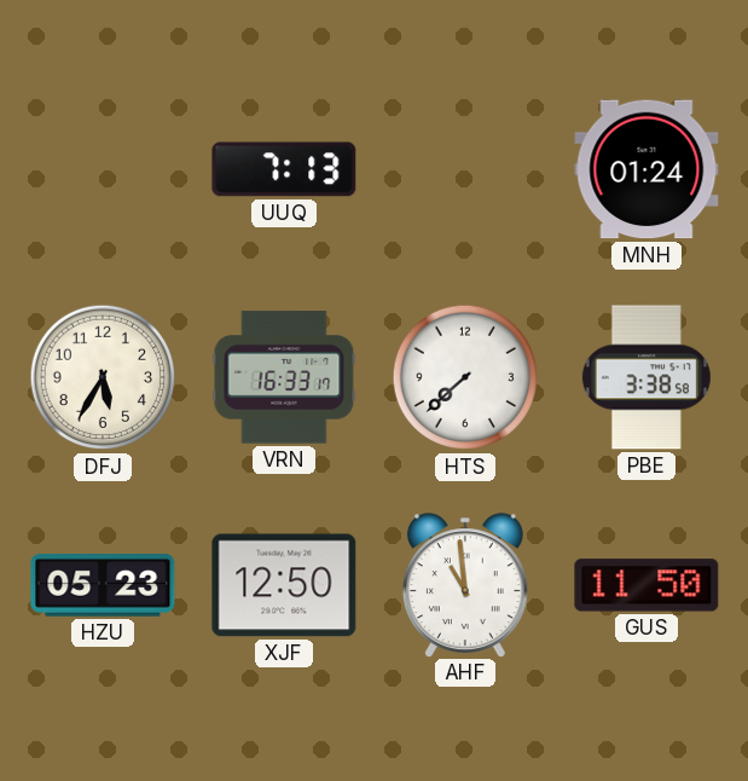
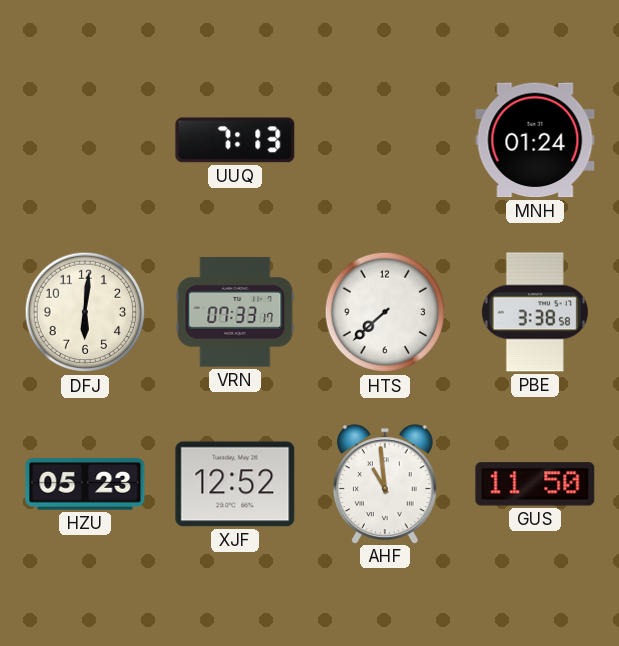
DFJ: 5:35 -> 6:01 (85, 312)
VRN: 16:33 -> 07:33 (235, 312)
XJF: 12:50 -> 12:52 (235, 484)
